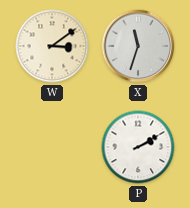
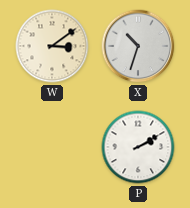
X: 11:33 -> 10:33 (138, 46)
